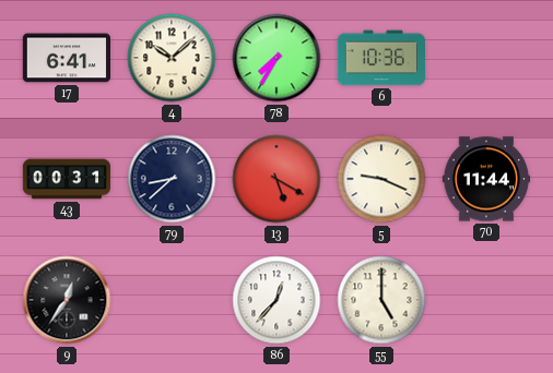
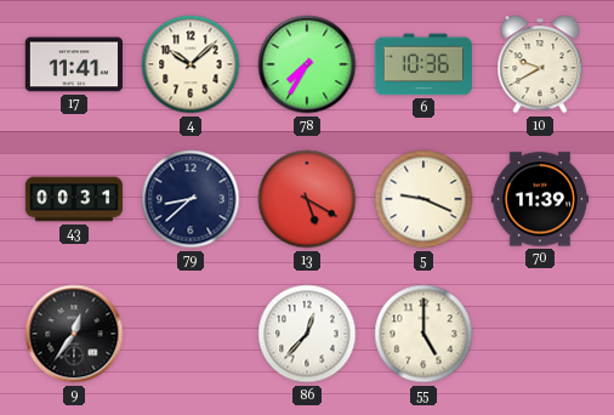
17: 6:41 -> 11:41 (73, 64)
10: none -> 9:40 (540, 64)
70: 11:44 -> 11:39 (539, 199)
